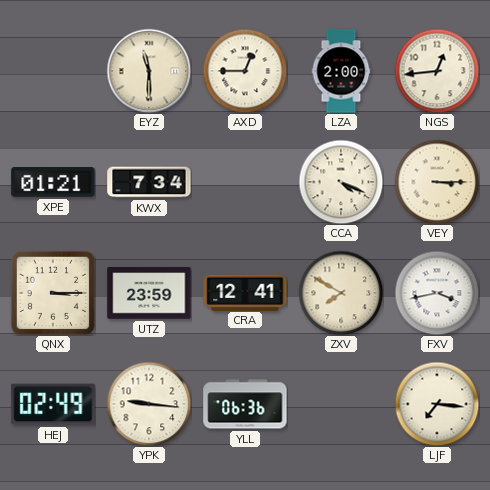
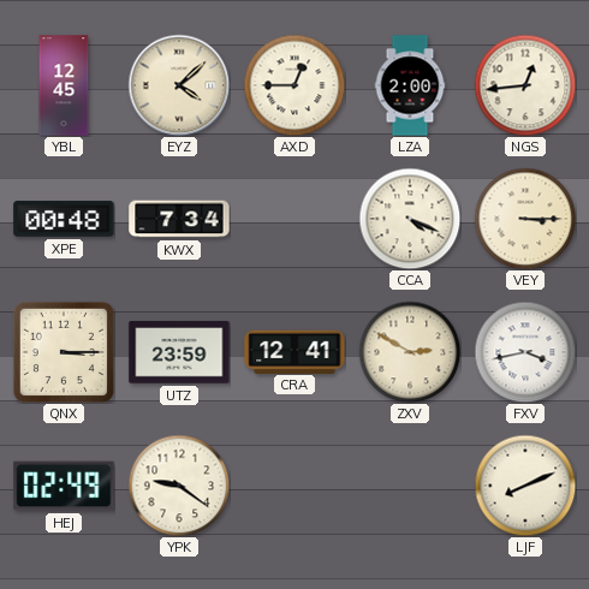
YBL: none -> 12:45 (64, 85)
EYZ: 11:30 -> 4:08 (179, 85)
XPE: 01:21 -> 00:48 (64, 219)
ZXV: 7:50 -> 2:50 (410, 352)
YPK: 9:16 -> 9:21 (179, 486)
YLL: 06:36 -> none (245, 404)
LJF: 7:16 -> 8:11 (525, 486)
